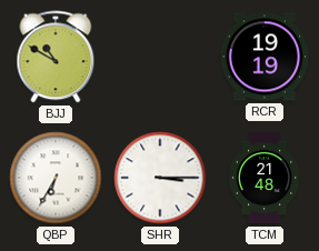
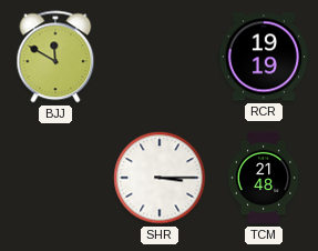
BJJ: 10:50 -> 11:50 (55, 57)
QBP: 6:35 -> none (56, 178)
